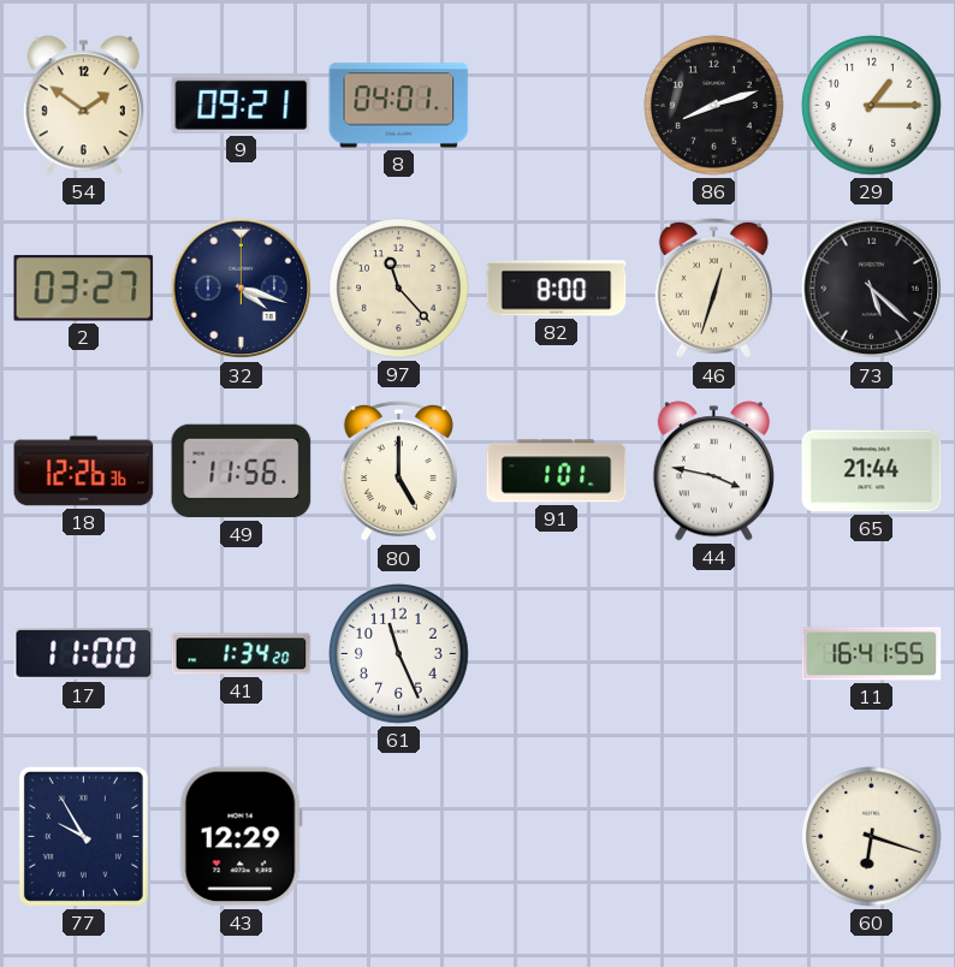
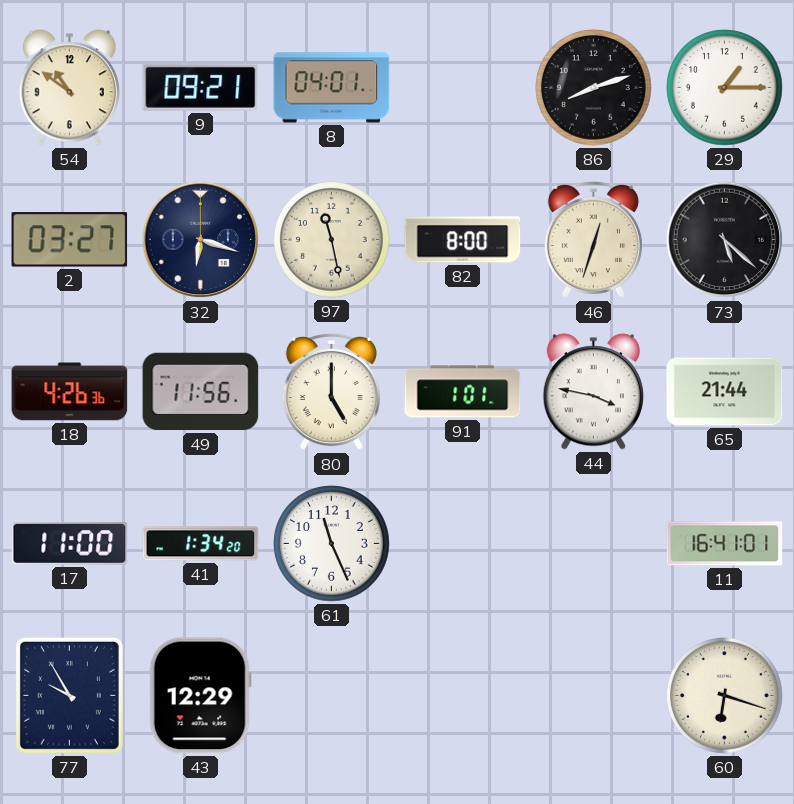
54: 1:51 -> 10:51 (69, 88)
32: 4:18 -> 6:18 (201, 240)
97: 11:23 -> 11:28 (332, 240)
18: 12:26 -> 4:26 (70, 392)
11: 16:41:55 -> 16:41:01 (725, 544)
